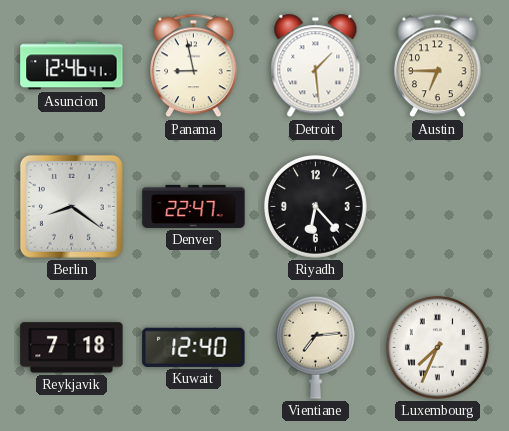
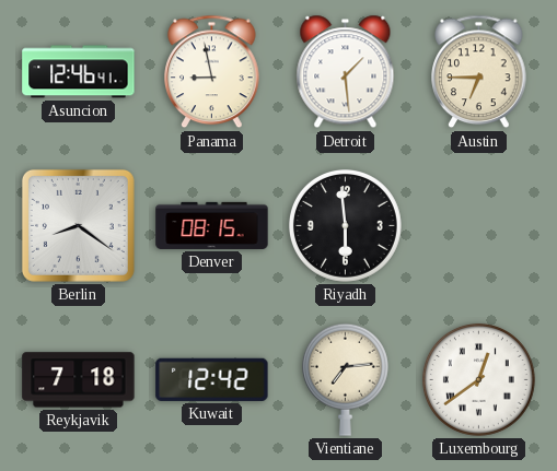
Denver: 22:47 -> 08:15 (212, 225)
Riyadh: 6:23 -> 5:59 (345, 225)
Kuwait: 12:40 -> 12:42 (212, 379)
Luxembourg: 7:34 -> 12:39 (478, 379)
